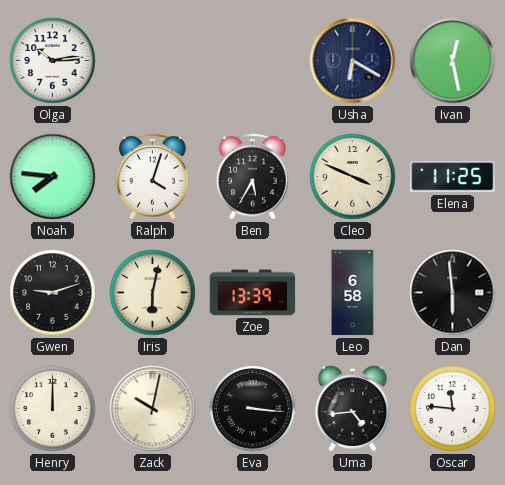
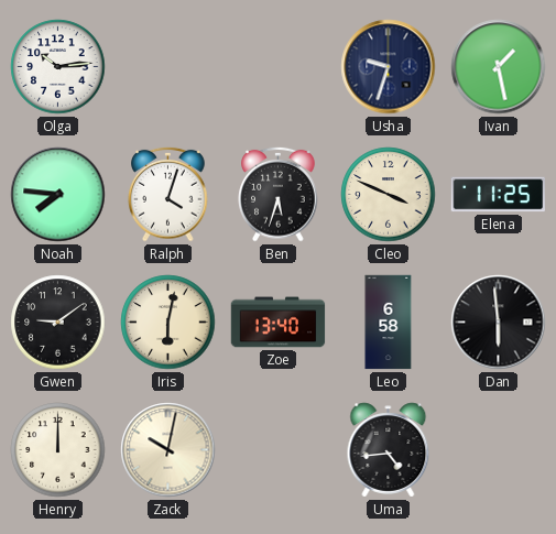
Usha: 6:20 -> 9:33 (389, 67)
Ivan: 12:28 -> 1:28 (499, 67)
Ben: 5:35 -> 5:33 (279, 194)
Gwen: 9:12 -> 9:09 (58, 323)
Zoe: 13:39 -> 13:40 (279, 323)
Eva: 3:16 -> none (253, 409)
Oscar: 11:46 -> none (453, 409)
